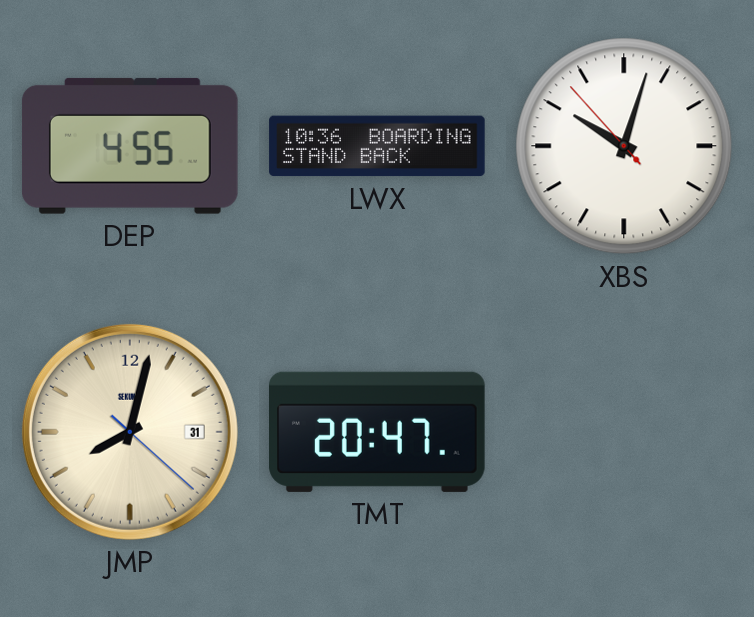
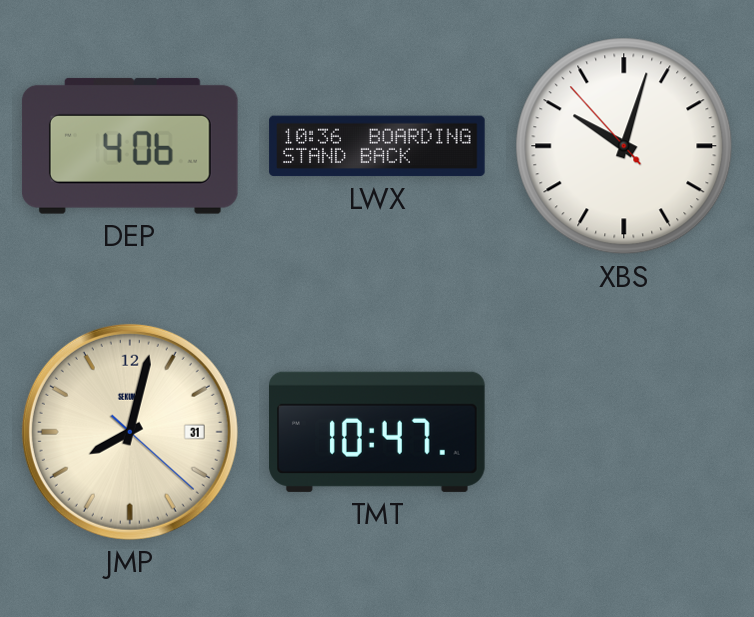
DEP: 4:55 -> 4:06 (130, 146)
TMT: 20:47 -> 10:47 (378, 432)
